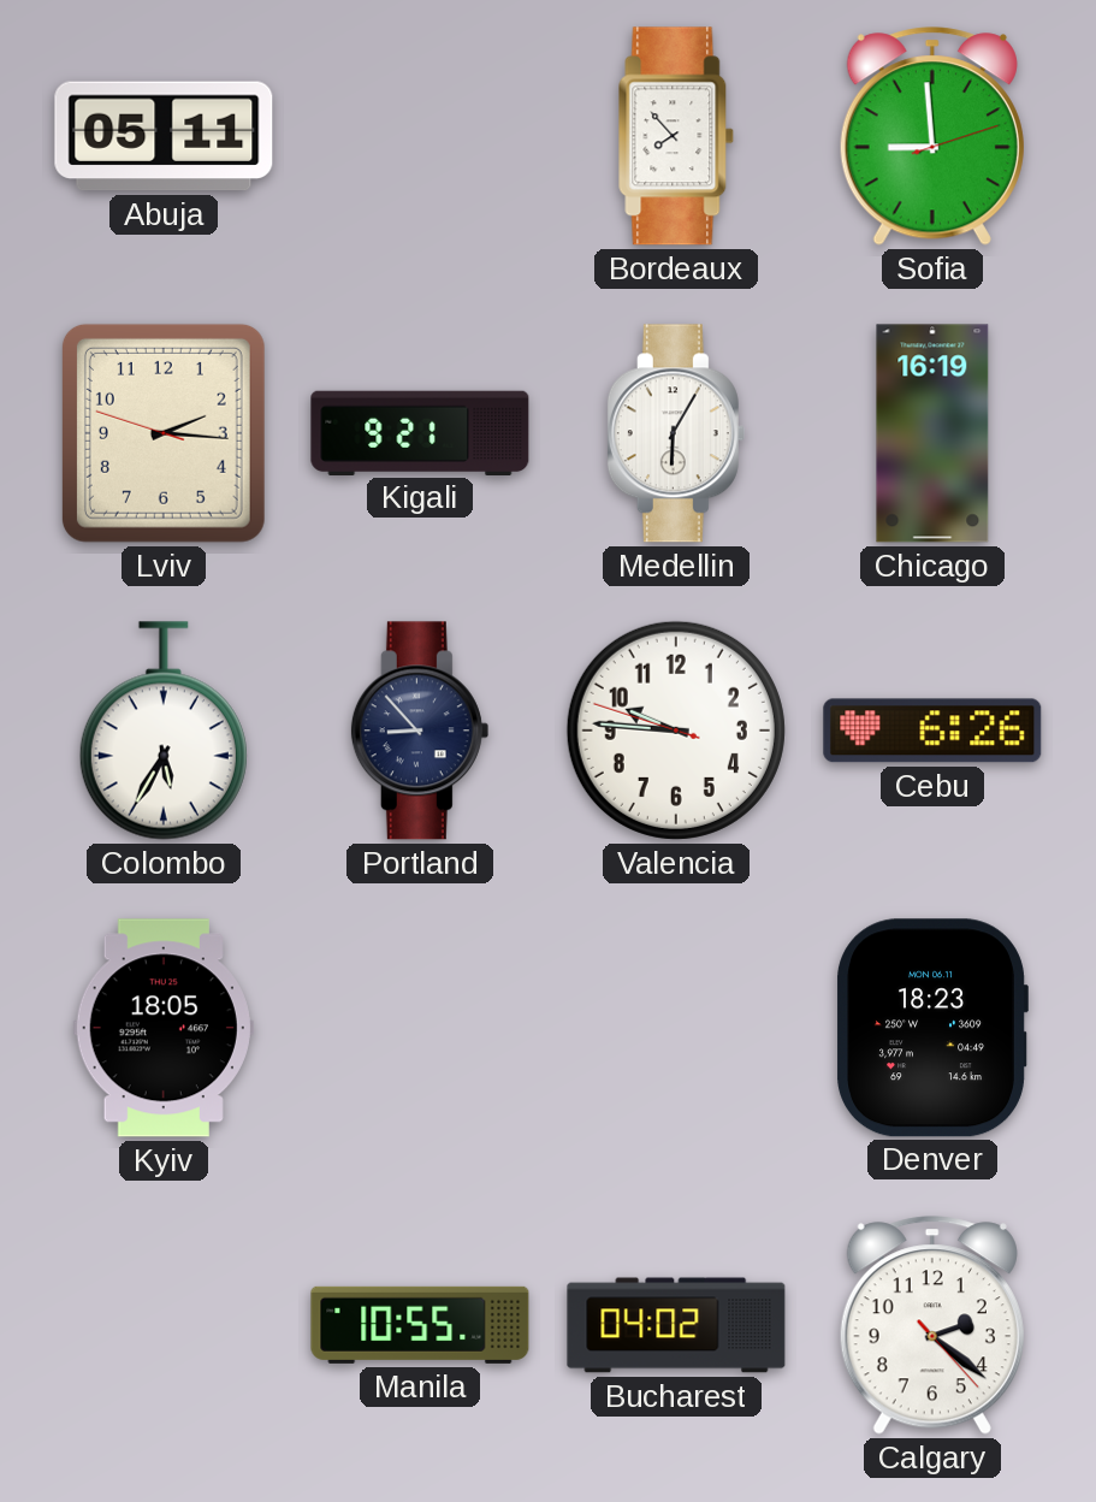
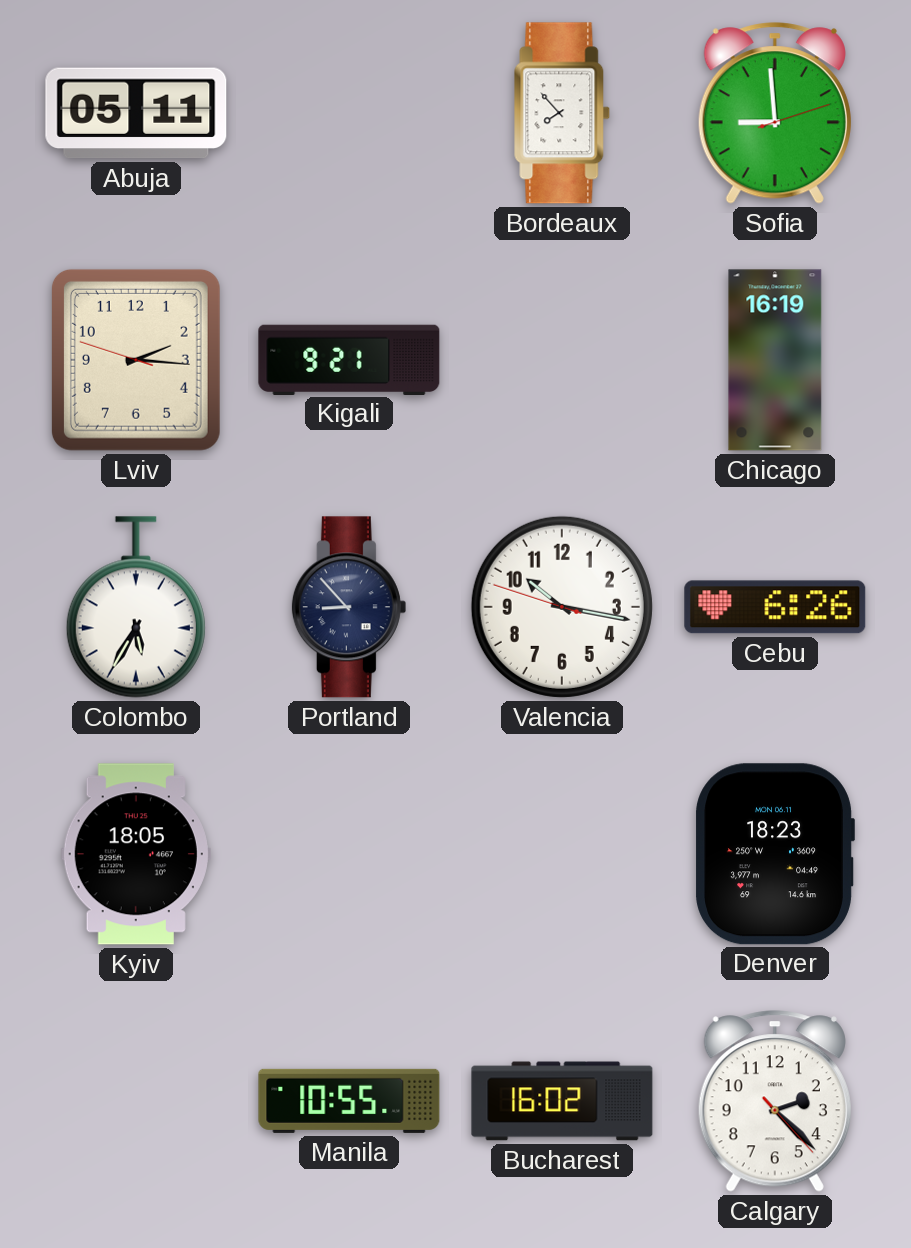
Medellin: 6:05 -> none (676, 433)
Valencia: 9:45 -> 10:16 (562, 607)
Bucharest: 04:02 -> 16:02 (562, 1101)
Calgary: 2:21 -> 2:22 (775, 1101)
